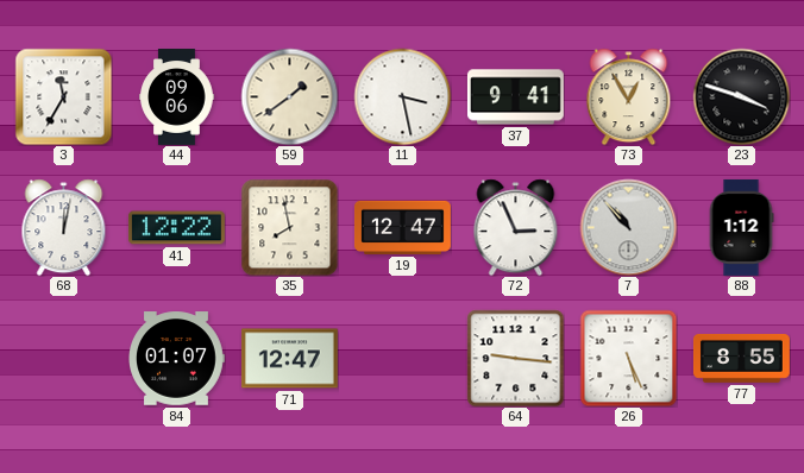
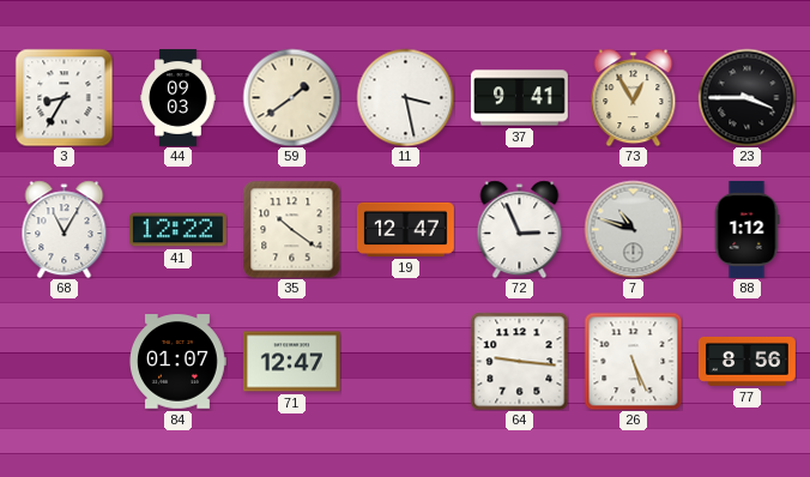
3: 11:35 -> 8:35 (64, 97)
44: 09:06 -> 09:03 (179, 98)
23: 3:48 -> 3:45 (746, 97)
68: 12:02 -> 11:05 (65, 229)
35: 7:58 -> 10:21 (291, 229)
7: 10:53 -> 10:48 (633, 229)
77: 8:55 -> 8:56 (746, 361)
